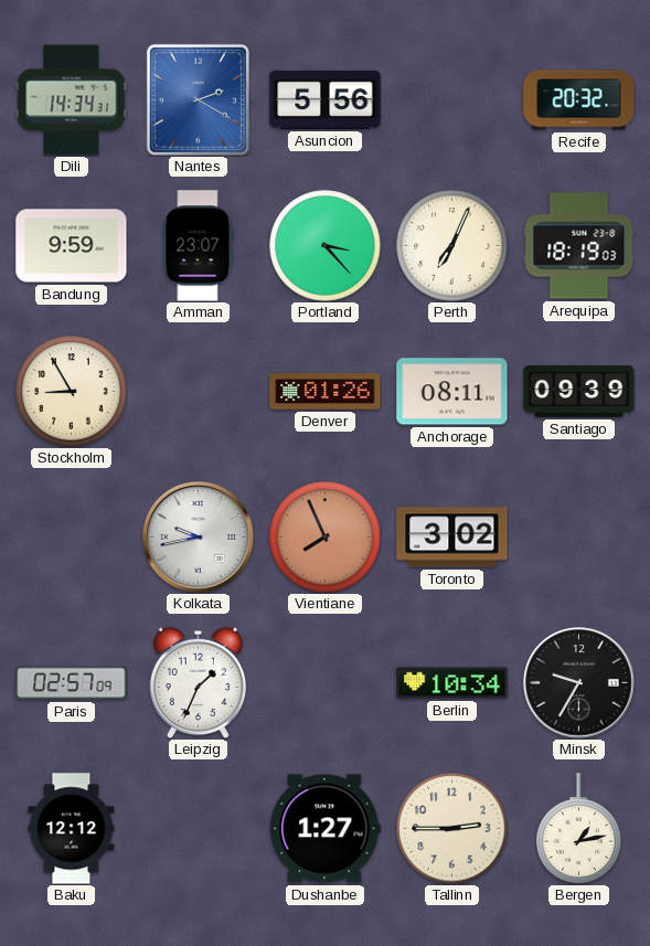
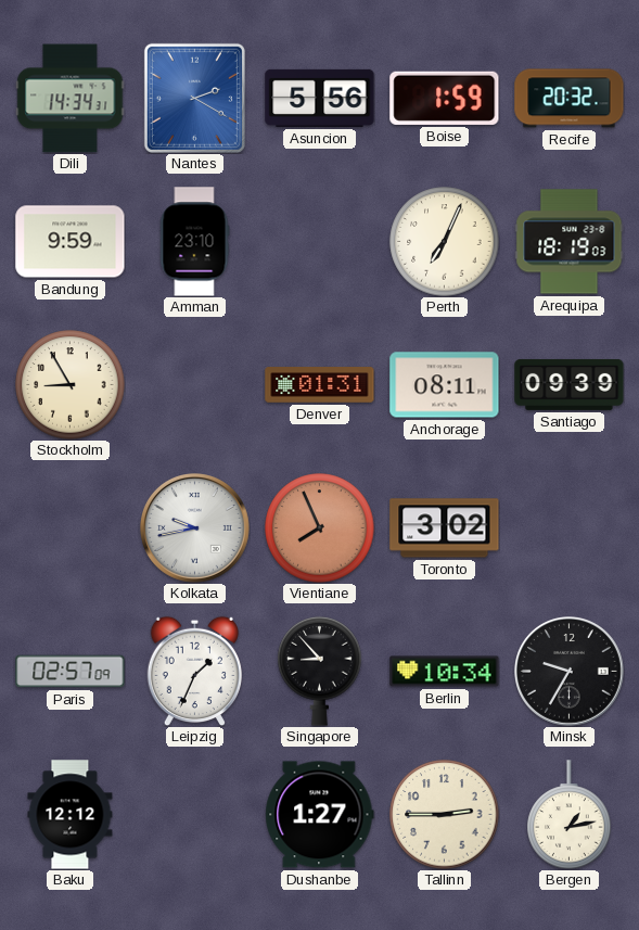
Boise: none -> 1:59 (445, 98)
Amman: 23:07 -> 23:10 (195, 242)
Portland: 3:23 -> none (326, 246)
Denver: 01:26 -> 01:31 (320, 385)
Singapore: none -> 8:53 (320, 672)
